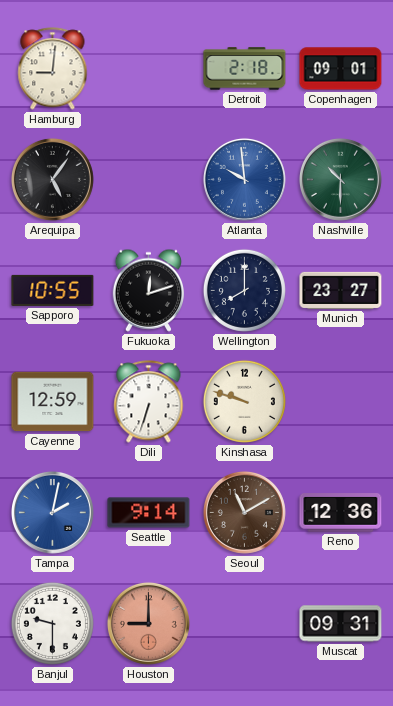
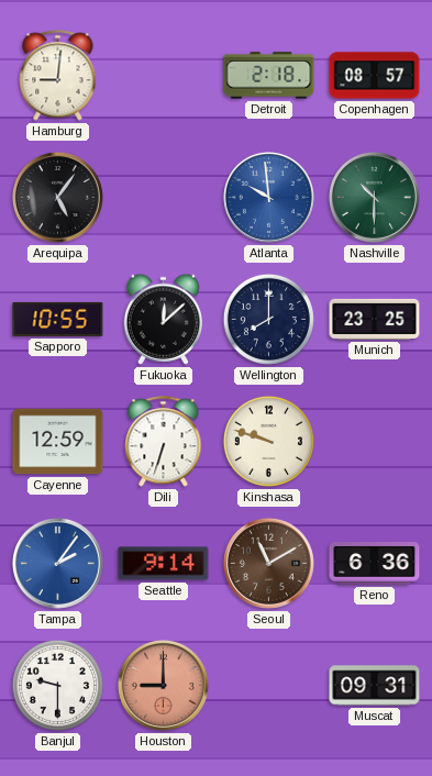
Copenhagen: 09:01 -> 08:57 (375, 76)
Fukuoka: 12:12 -> 12:08 (163, 319)
Munich: 23:27 -> 23:25 (375, 319)
Tampa: 2:02 -> 2:06 (57, 563)
Reno: 12:36 -> 6:36 (375, 564)
